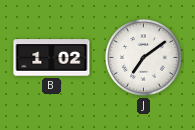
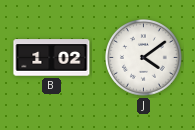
J: 7:09 -> 4:09 (144, 58)
